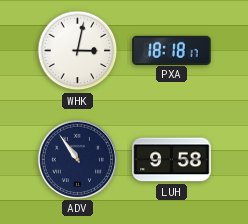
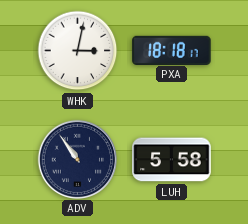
LUH: 9:58 -> 5:58 (172, 160)
